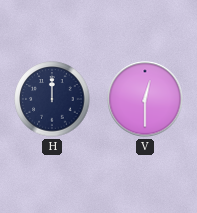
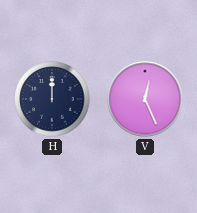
V: 12:30 -> 12:26 (145, 99)
